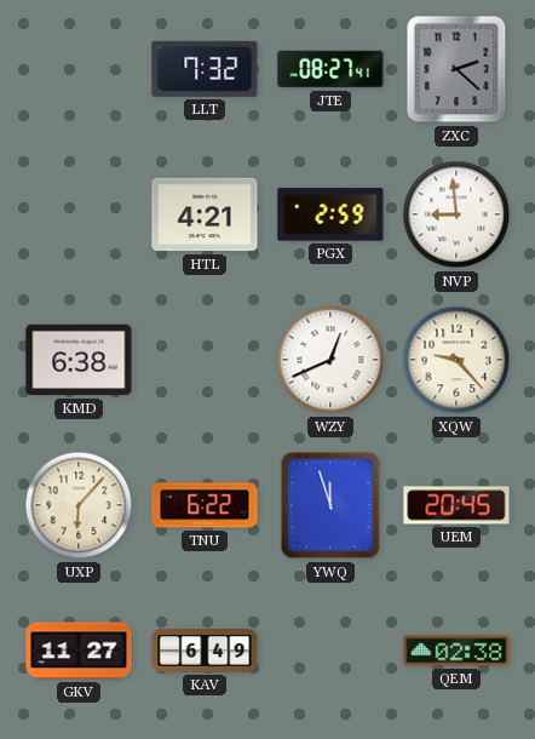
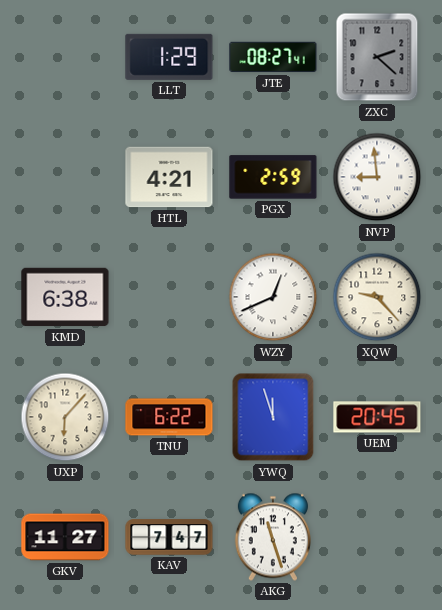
LLT: 7:32 -> 1:29 (169, 57)
KAV: 6:49 -> 7:47 (169, 537)
AKG: none -> 11:27 (273, 537)
QEM: 02:38 -> none (456, 651)
